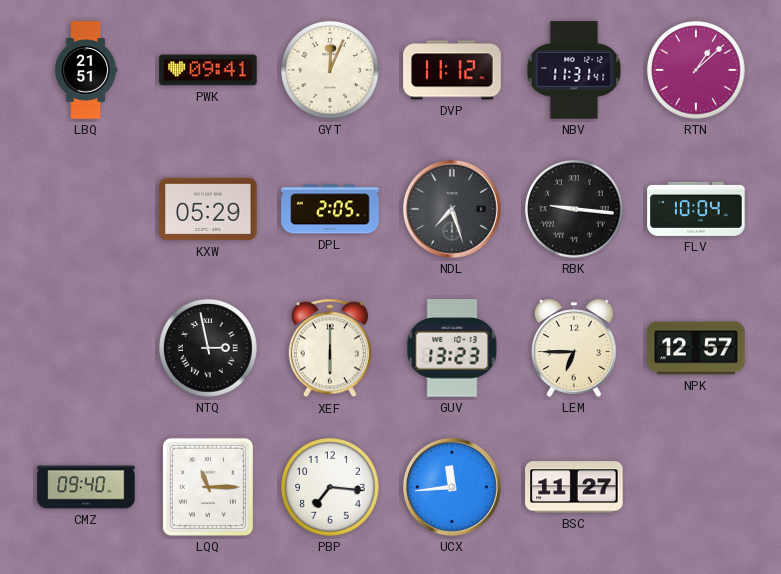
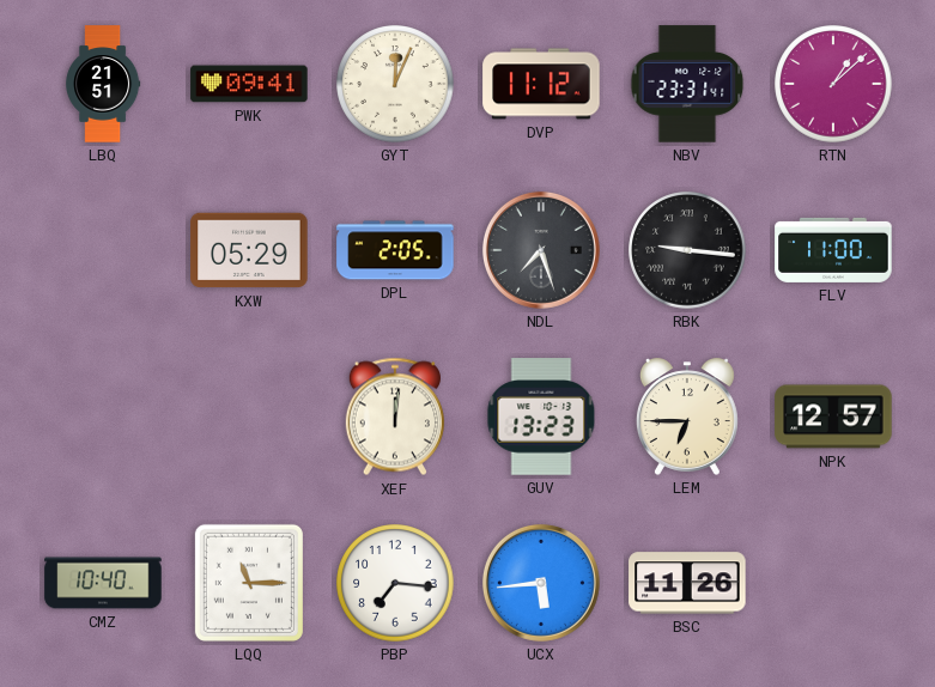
NBV: 11:31 -> 23:31 (687, 84)
FLV: 10:04 -> 11:00 (833, 250)
NTQ: 2:58 -> none (208, 348)
XEF: 6:00 -> 12:01 (395, 417)
CMZ: 09:40 -> 10:40 (103, 583)
UCX: 11:44 -> 5:44 (541, 583)
BSC: 11:27 -> 11:26 (687, 583)
